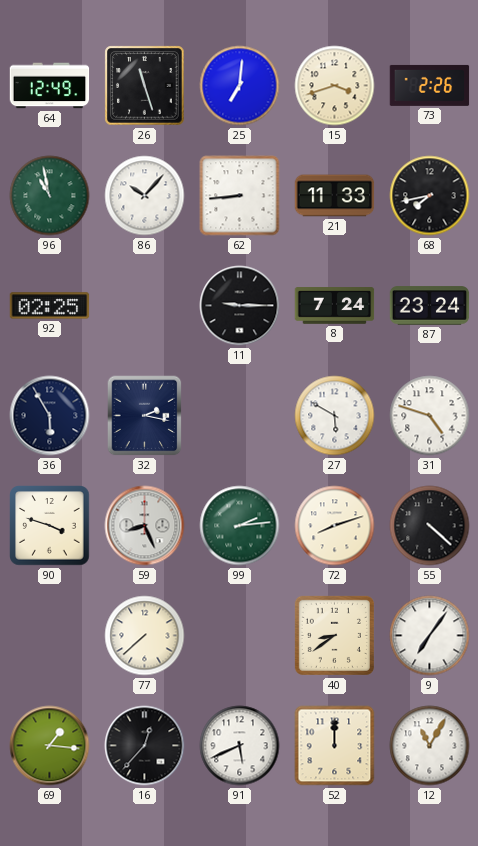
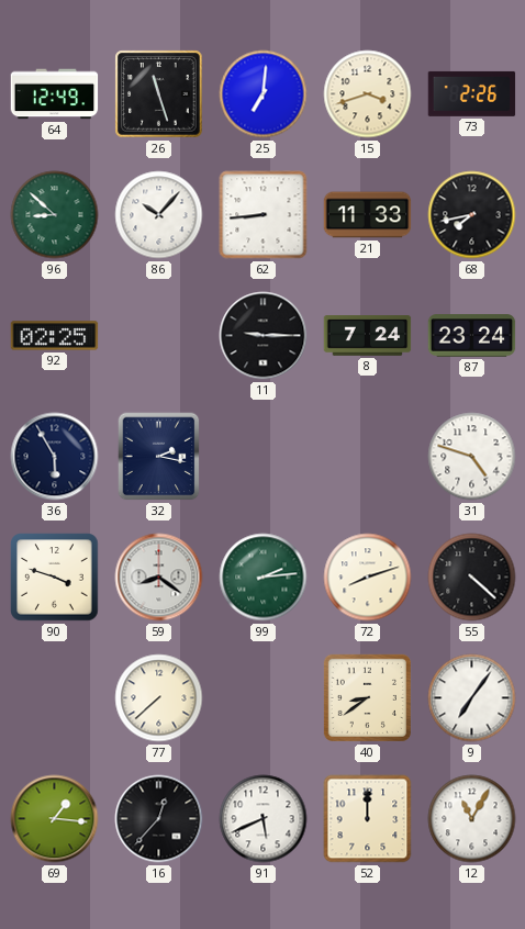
96: 10:58 -> 8:52 (55, 215)
27: 5:50 -> none (335, 416)
59: 8:26 -> 8:21 (159, 578)
